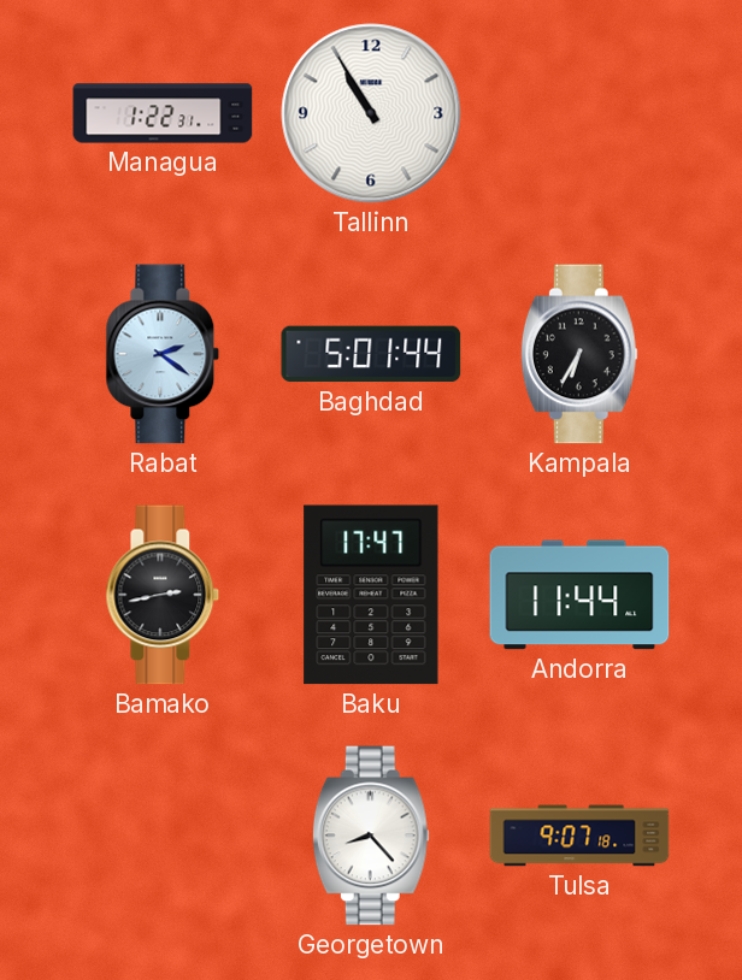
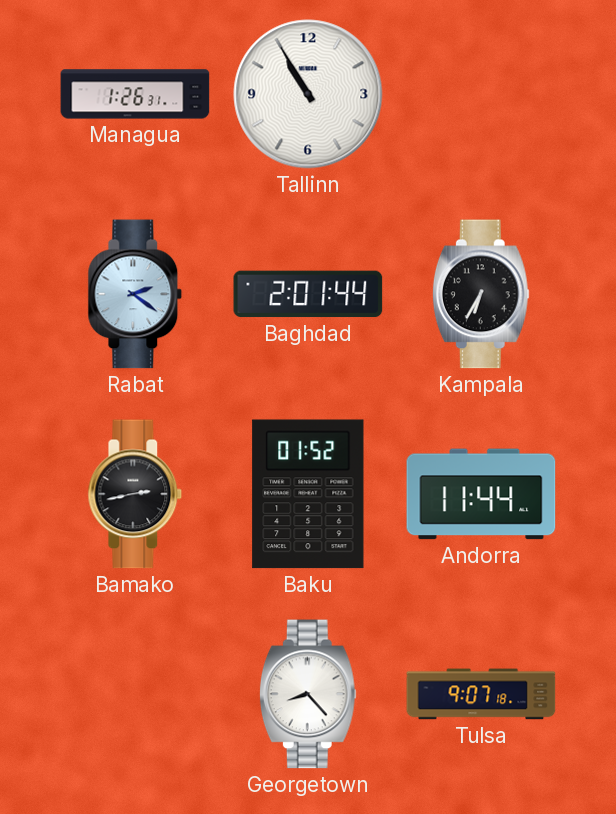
Managua: 1:22 -> 1:26 (135, 94)
Baghdad: 5:01 -> 2:01 (308, 294)
Baku: 17:47 -> 01:52 (308, 494)
